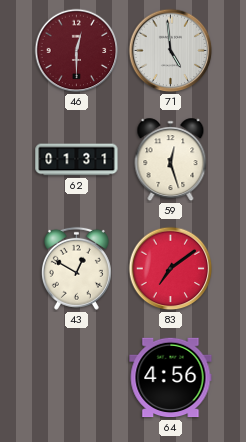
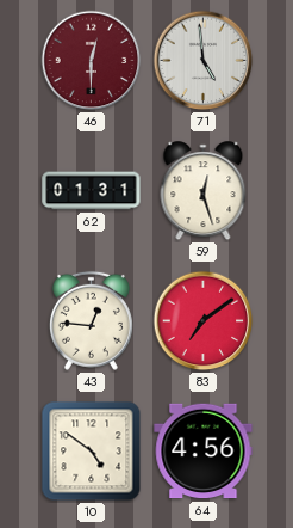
43: 12:50 -> 12:46 (91, 320)
10: none -> 4:51 (92, 452)
